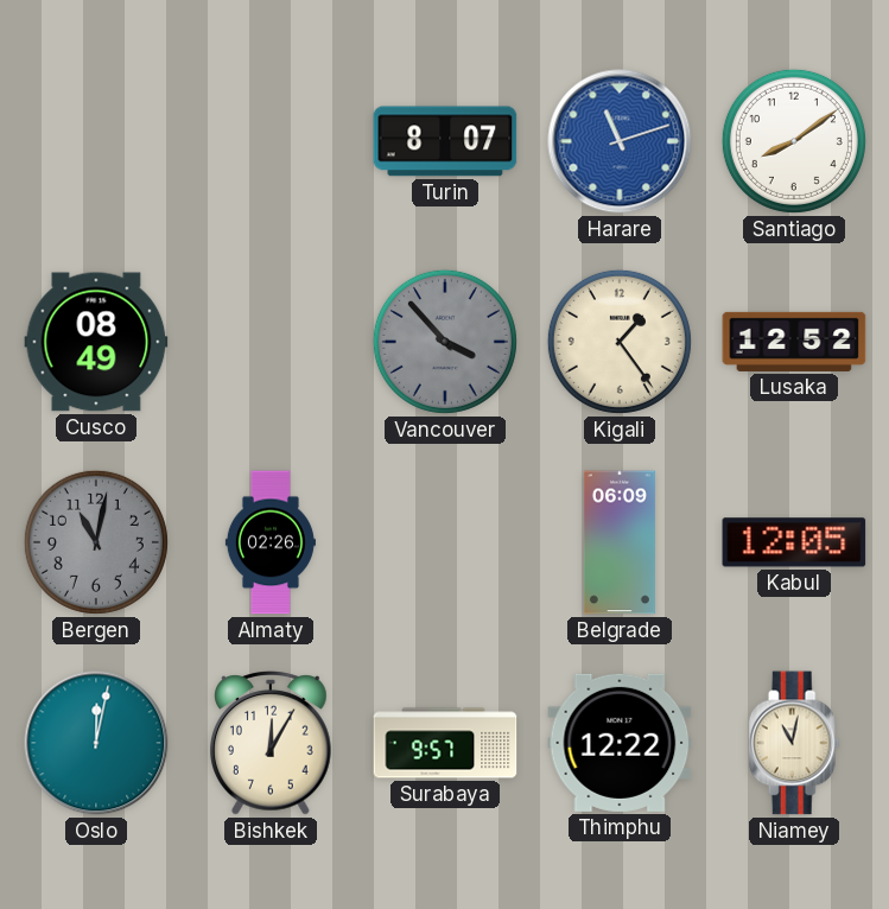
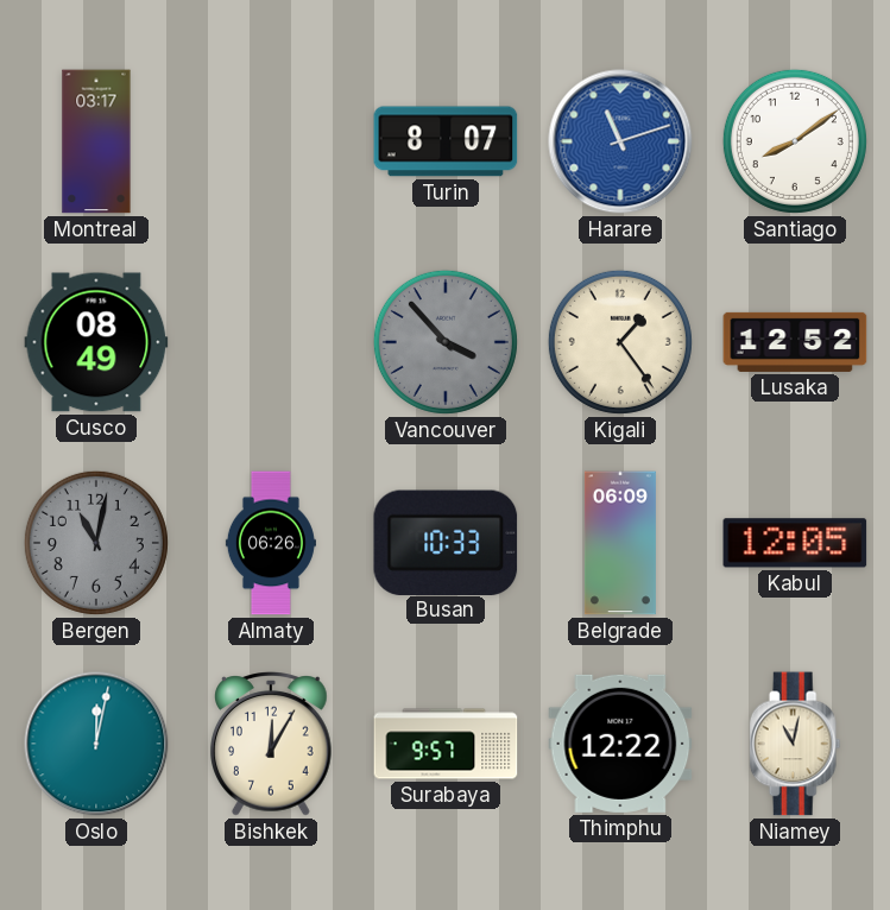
Montreal: none -> 03:17 (96, 141)
Almaty: 02:26 -> 06:26 (271, 543)
Busan: none -> 10:33 (446, 542)
